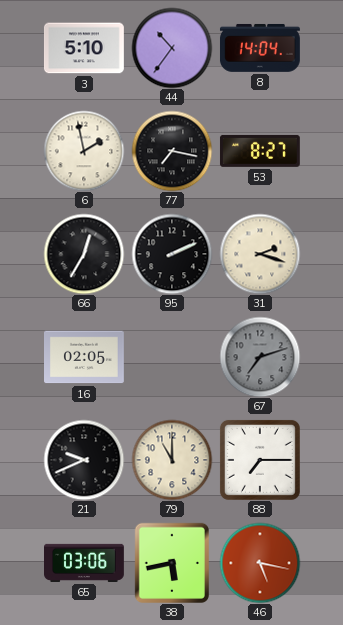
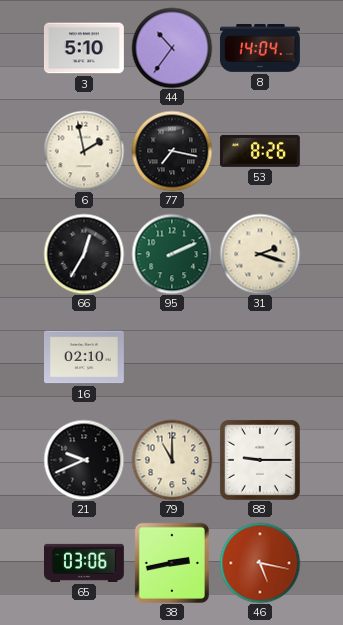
53: 8:27 -> 8:26 (260, 151)
95 dial: black -> green (172, 254)
16: 02:05 -> 02:10 (85, 357)
67: 7:12 -> none (260, 357)
88: 7:15 -> 9:15 (260, 460)
38: 5:43 -> 2:43 (172, 562)
